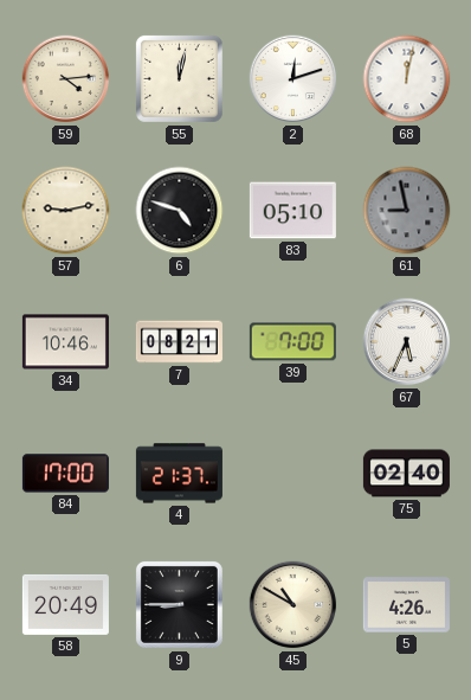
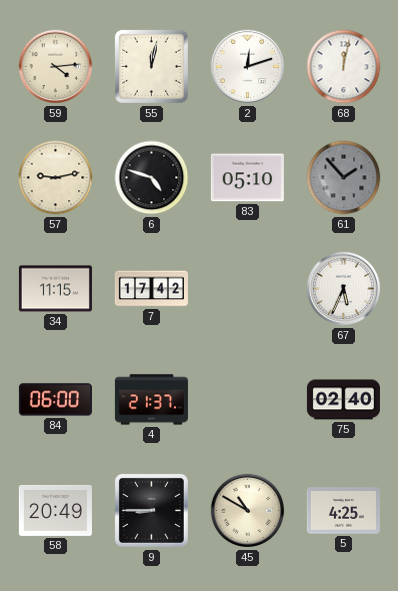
61: 8:58 -> 1:53 (344, 178)
34: 10:46 -> 11:15 (55, 289)
7: 08:21 -> 17:42 (151, 289)
39: 7:00 -> none (292, 342)
84: 17:00 -> 06:00 (55, 400)
5: 4:26 -> 4:25 (343, 511)
